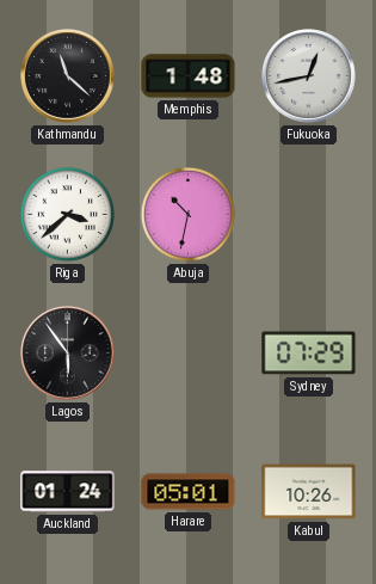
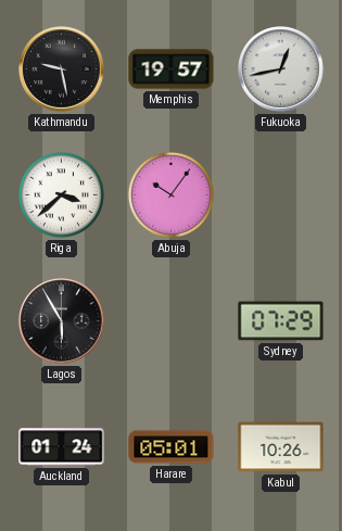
Kathmandu: 11:22 -> 9:28 (62, 69)
Memphis: 1:48 -> 19:57 (172, 69)
Abuja: 10:32 -> 10:06 (170, 194)
Lagos: 5:54 -> 5:55 (62, 321)
